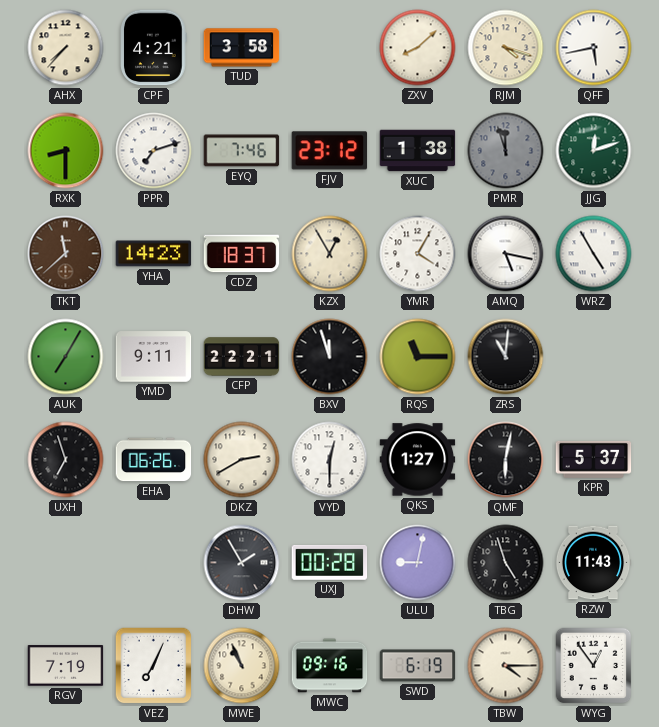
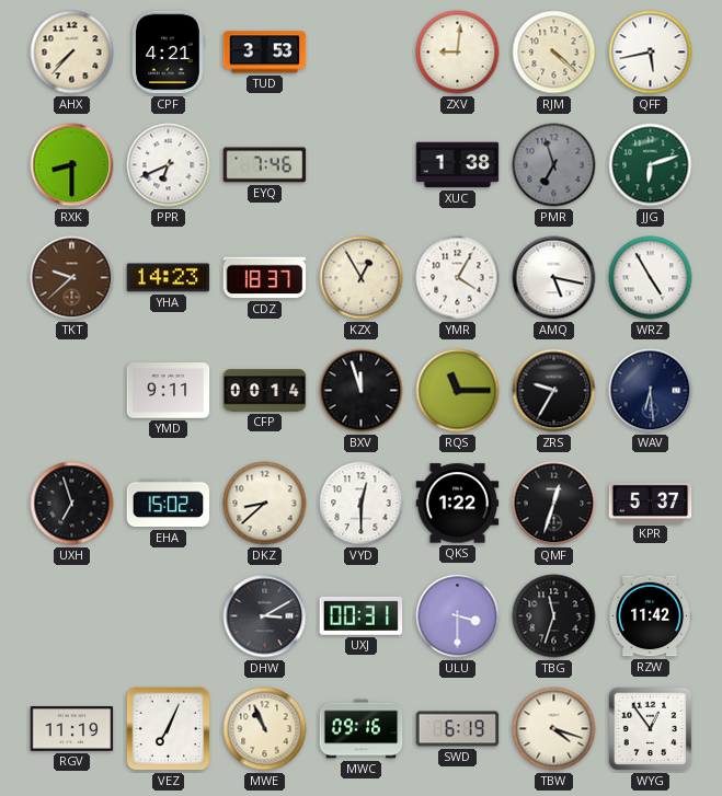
TUD: 3:58 -> 3:53 (265, 53)
ZXV: 8:08 -> 9:01 (458, 53)
RJM: 4:18 -> 4:22 (554, 53)
PPR: 7:12 -> 6:41 (169, 165)
FJV: 23:12 -> none (330, 151)
PMR: 11:57 -> 6:57 (554, 165)
JJG: 12:12 -> 6:12 (651, 165)
TKT: 11:38 -> 9:38 (72, 278)
AUK: 7:05 -> none (66, 357)
CFP: 22:21 -> 00:14 (265, 391)
ZRS: 11:01 -> 9:35 (554, 391)
WAV: none -> 6:29 (651, 391)
EHA: 06:26 -> 15:02 (169, 504)
DKZ: 2:40 -> 8:38 (265, 504)
QKS: 1:27 -> 1:22 (458, 504)
QMF: 6:02 -> 12:33 (554, 504)
DHW: 1:55 -> 3:10 (265, 616)
UXJ: 00:28 -> 00:31 (362, 615)
ULU: 9:02 -> 3:30 (458, 616)
TBG: 4:57 -> 11:33 (554, 616)
RZW: 11:43 -> 11:42 (650, 616)
RGV: 7:19 -> 11:19 (72, 729)
TBW: 4:15 -> 4:18 (554, 729)
